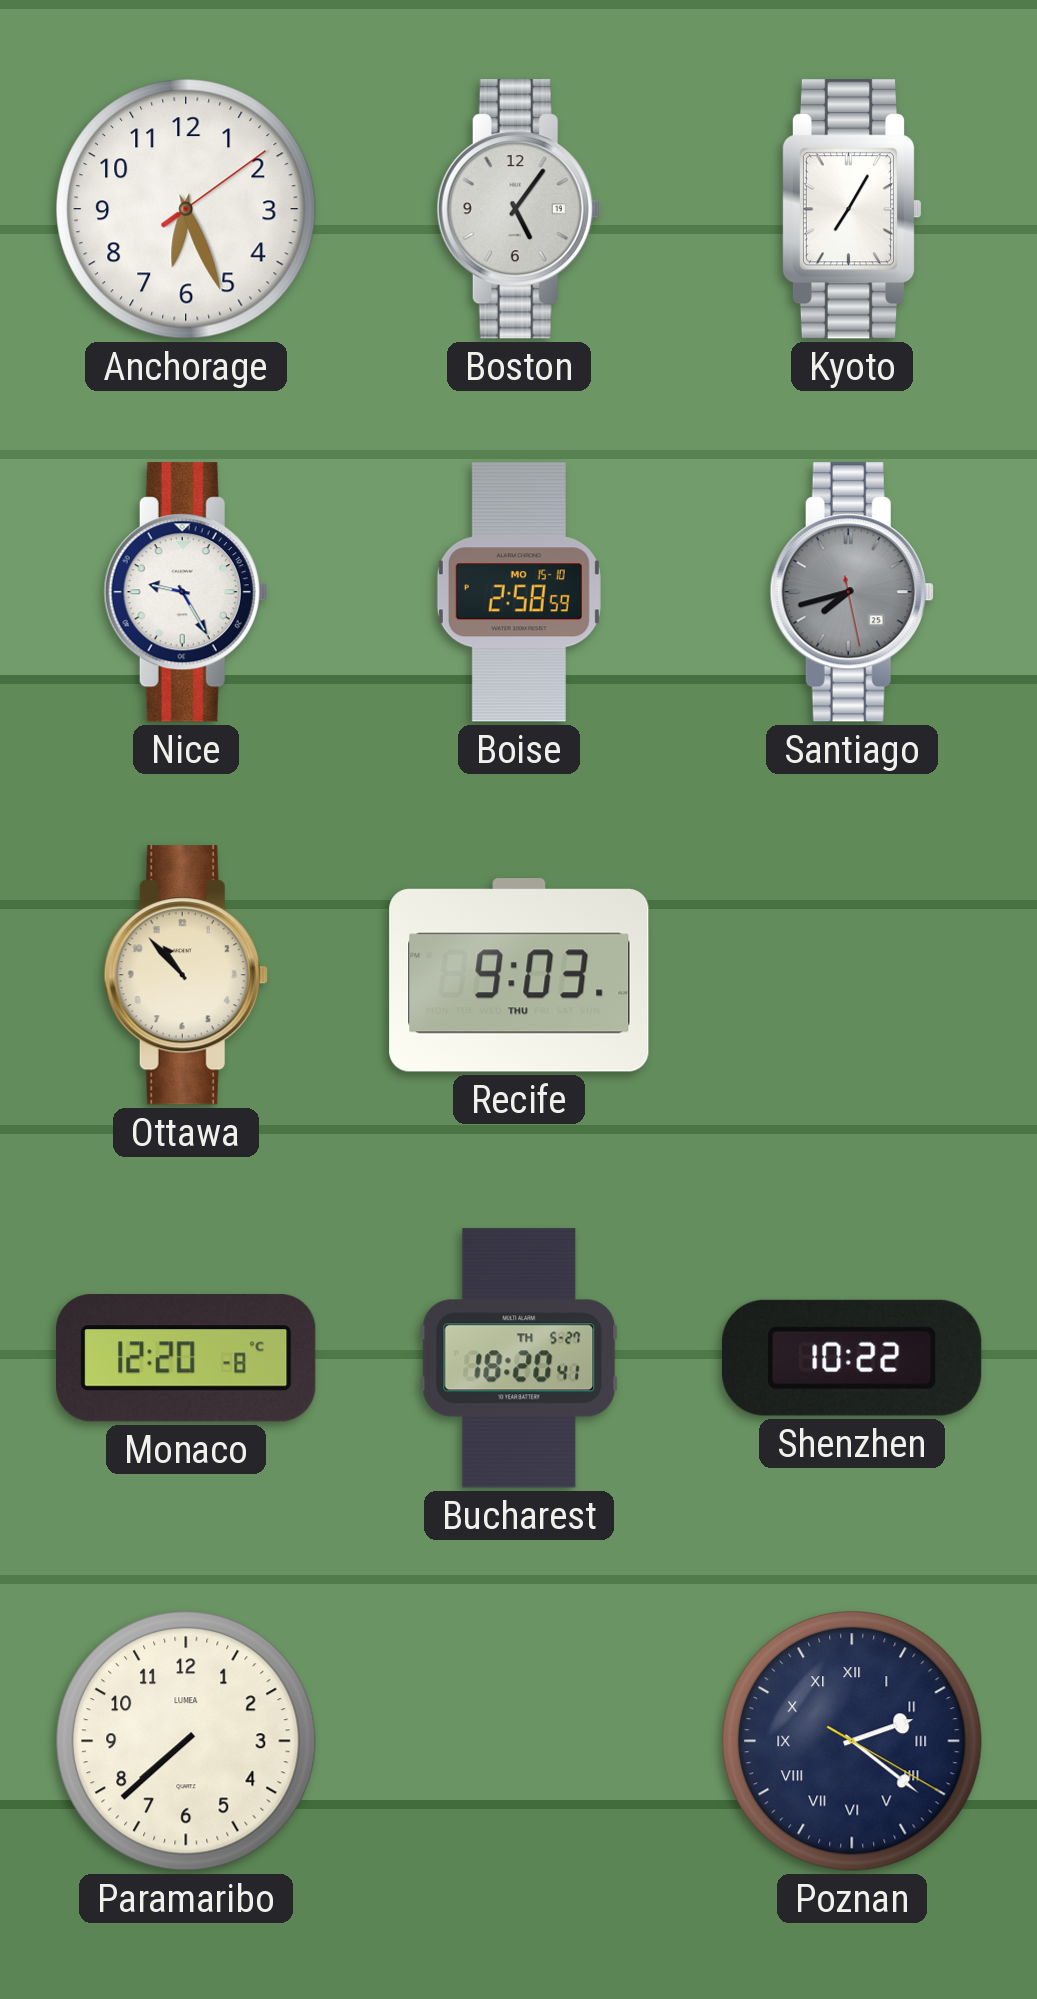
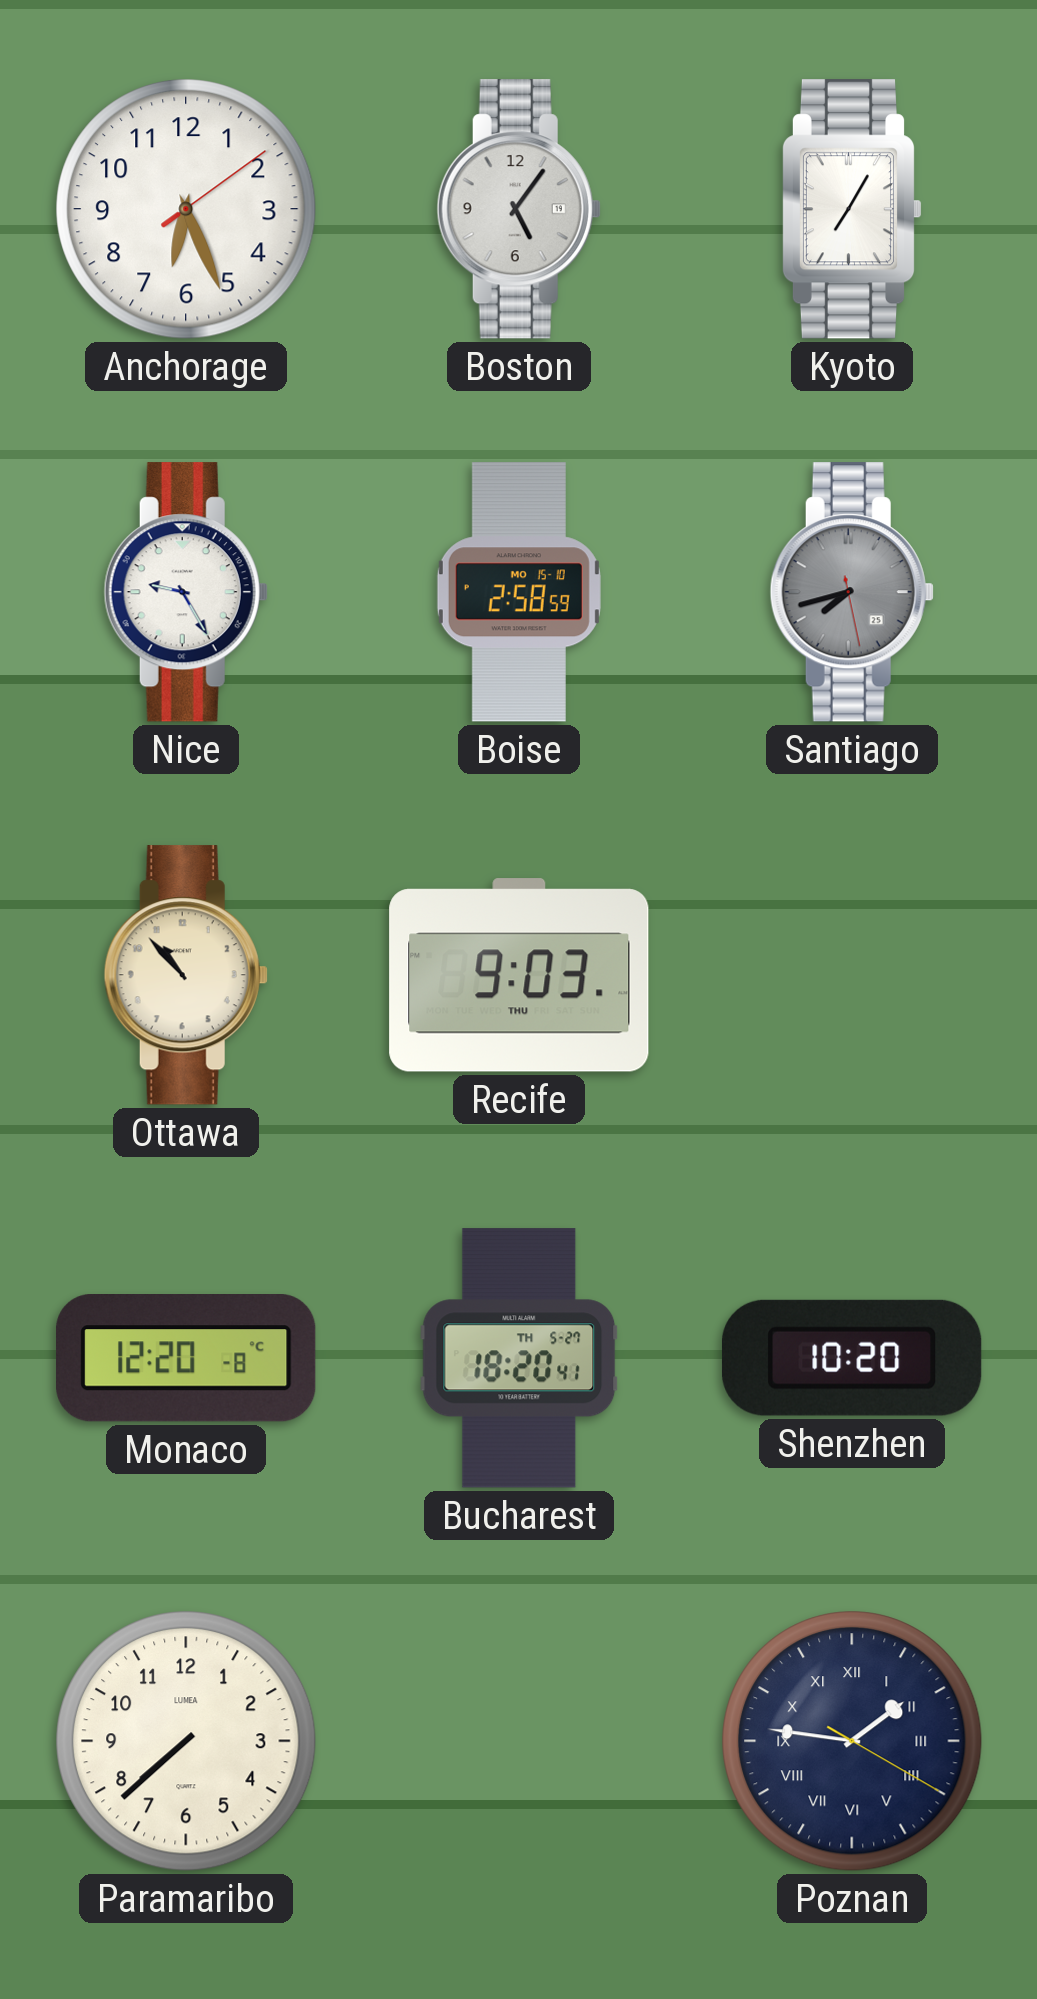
Shenzhen: 10:22 -> 10:20 (852, 1358)
Poznan: 2:21 -> 1:46 (852, 1741)
